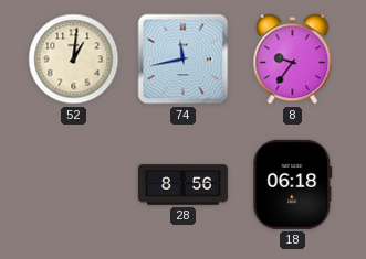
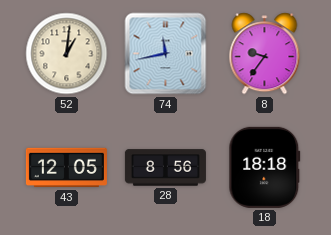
43: none -> 12:05 (66, 168)
18: 06:18 -> 18:18 (265, 167)
